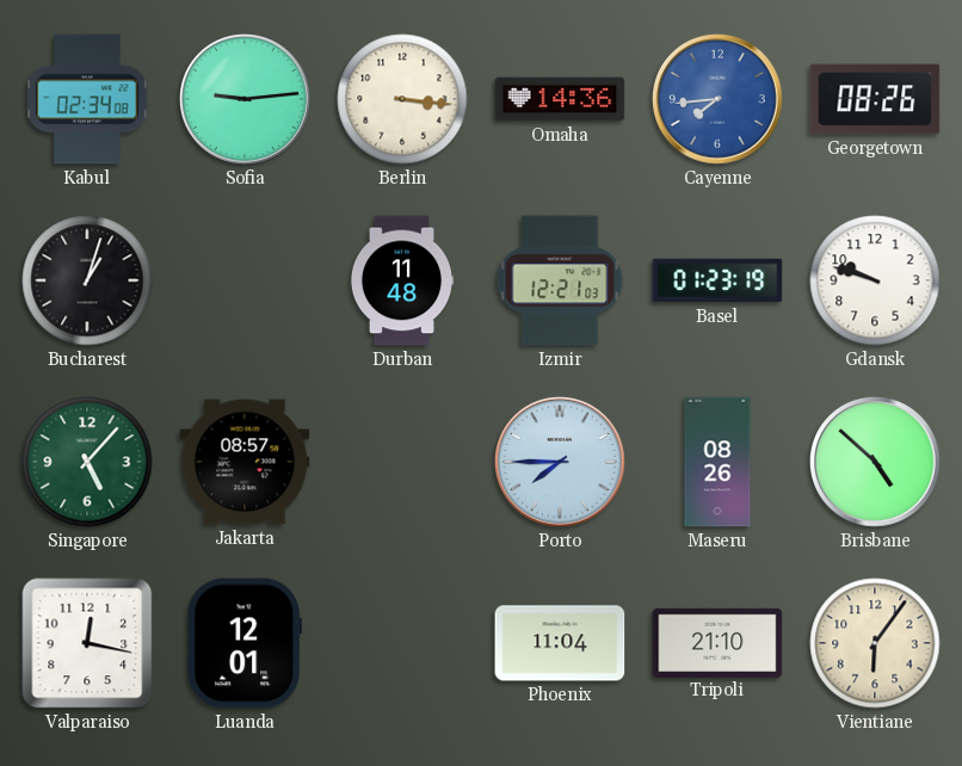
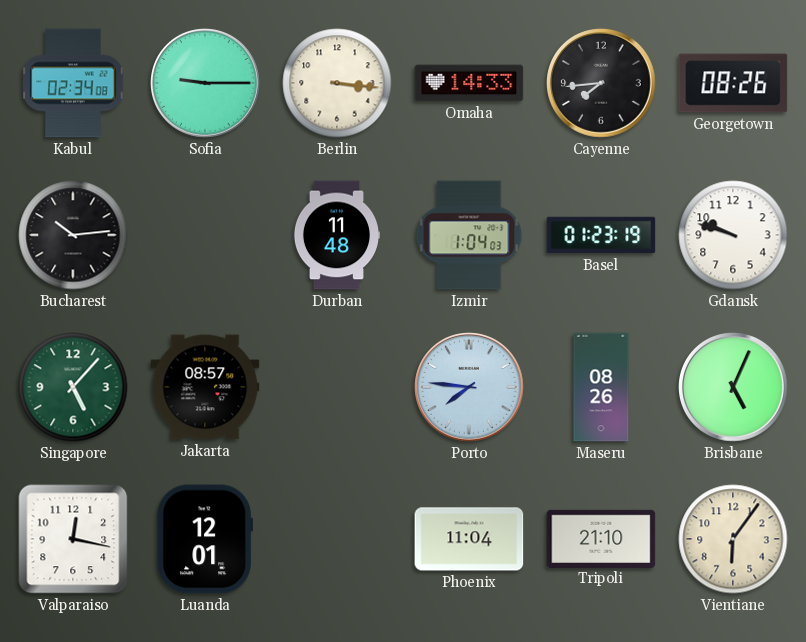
Sofia: 9:14 -> 9:15 (206, 84)
Omaha: 14:36 -> 14:33 (469, 83)
Cayenne dial: blue -> black (602, 84)
Bucharest: 1:03 -> 10:14 (73, 235)
Izmir: 12:21 -> 1:04 (469, 235)
Porto: 7:45 -> 7:46 (470, 388)
Brisbane: 4:52 -> 5:04 (734, 388)
